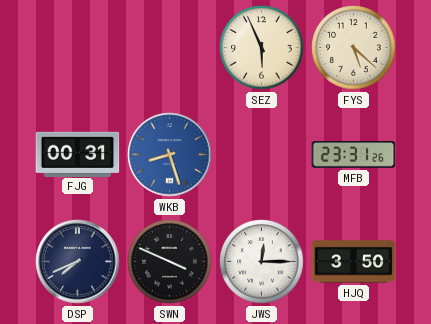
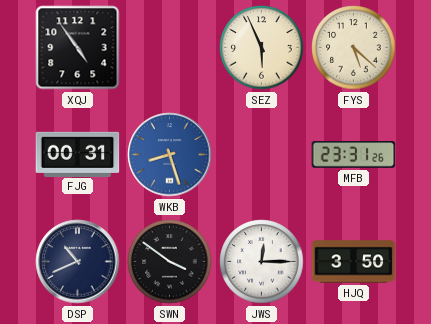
XQJ: none -> 4:54 (78, 48)
DSP: 7:41 -> 10:41 (78, 262)
SWN: 3:49 -> 3:51 (170, 262)
